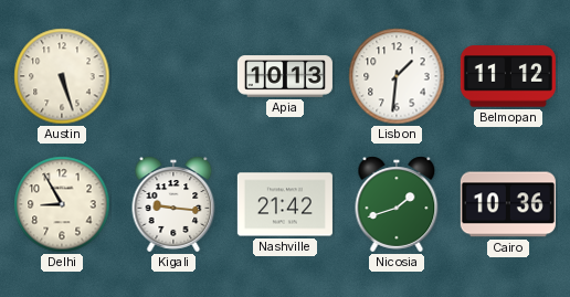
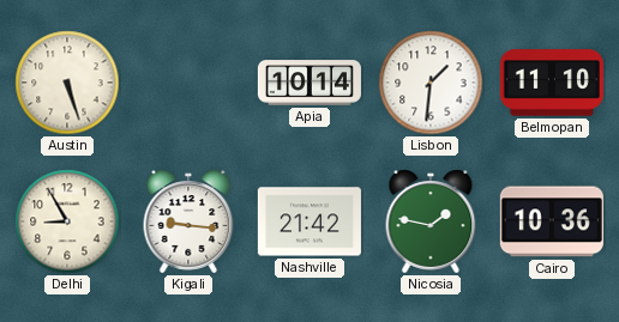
Apia: 10:13 -> 10:14 (309, 83)
Belmopan: 11:12 -> 11:10 (552, 83)
Nicosia: 1:42 -> 1:47 (431, 221)
